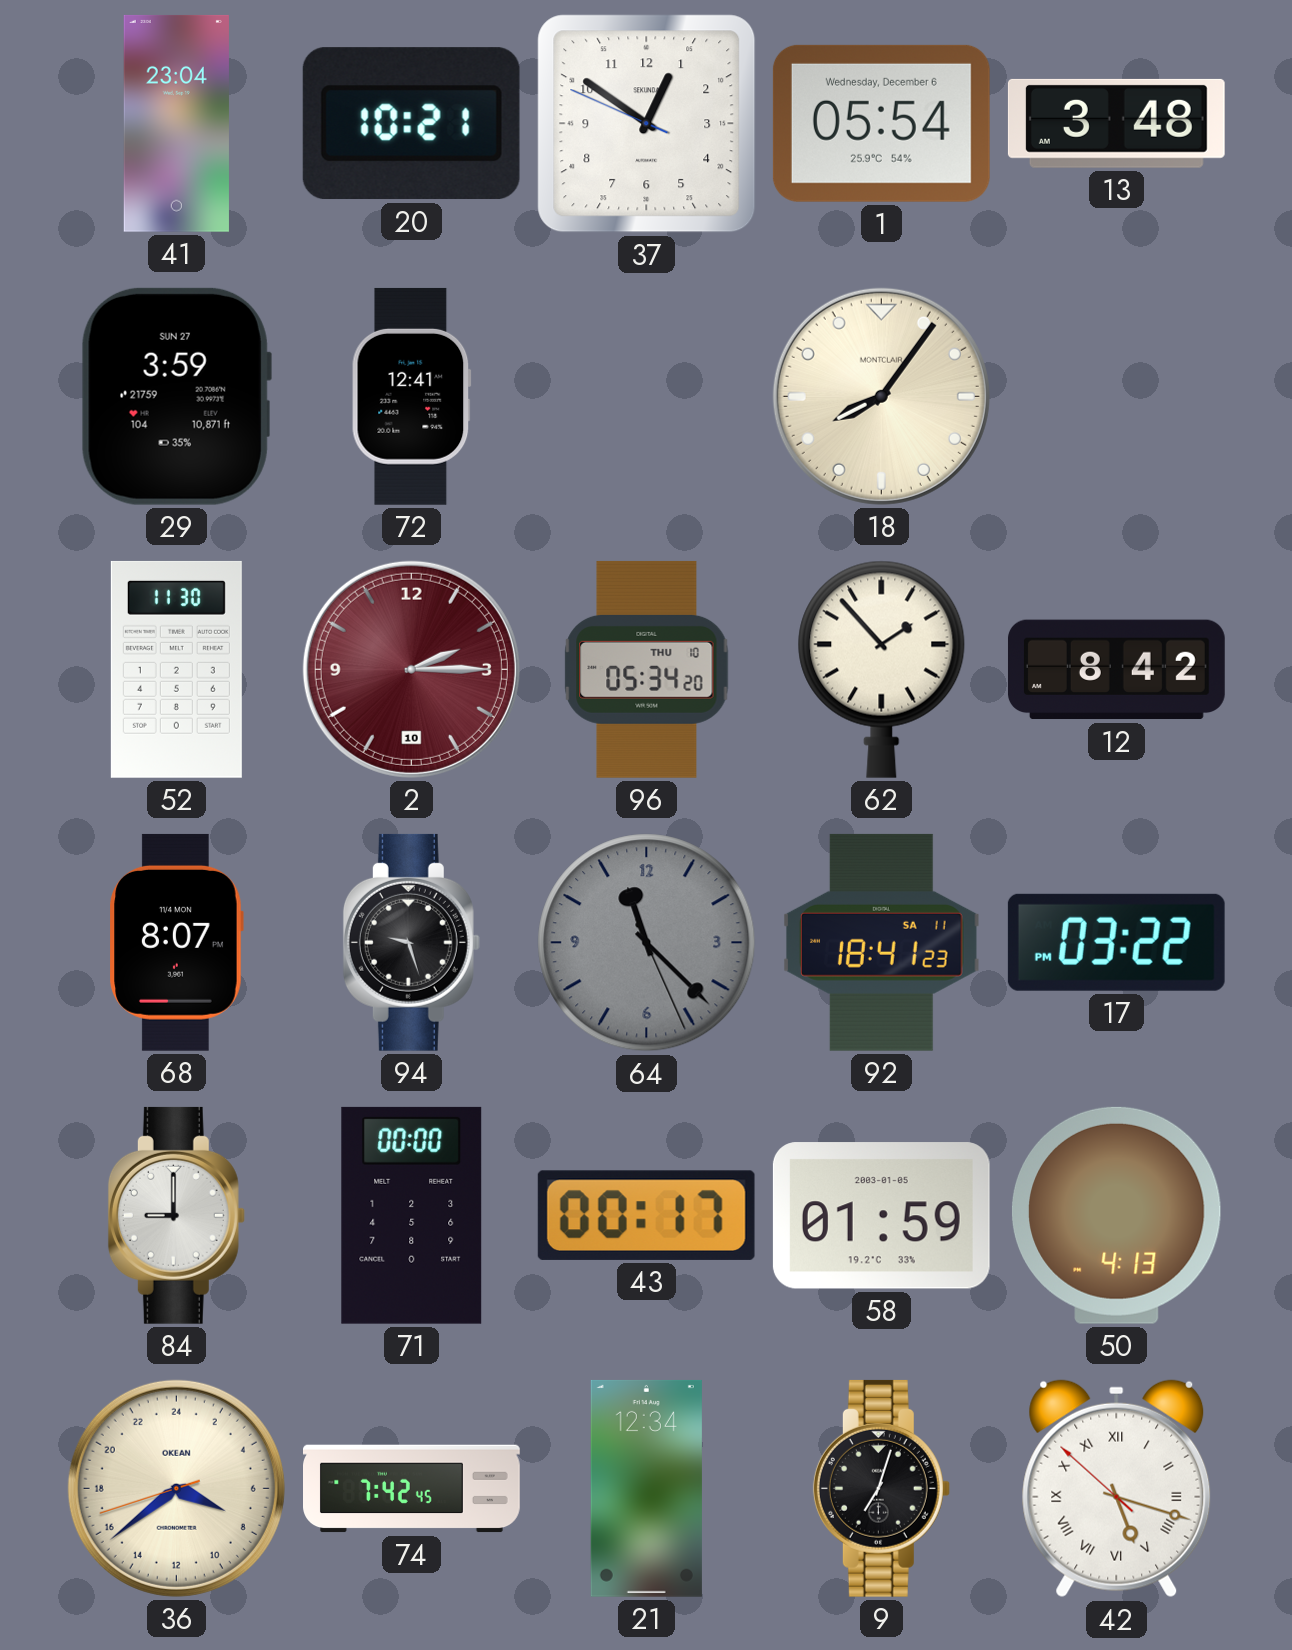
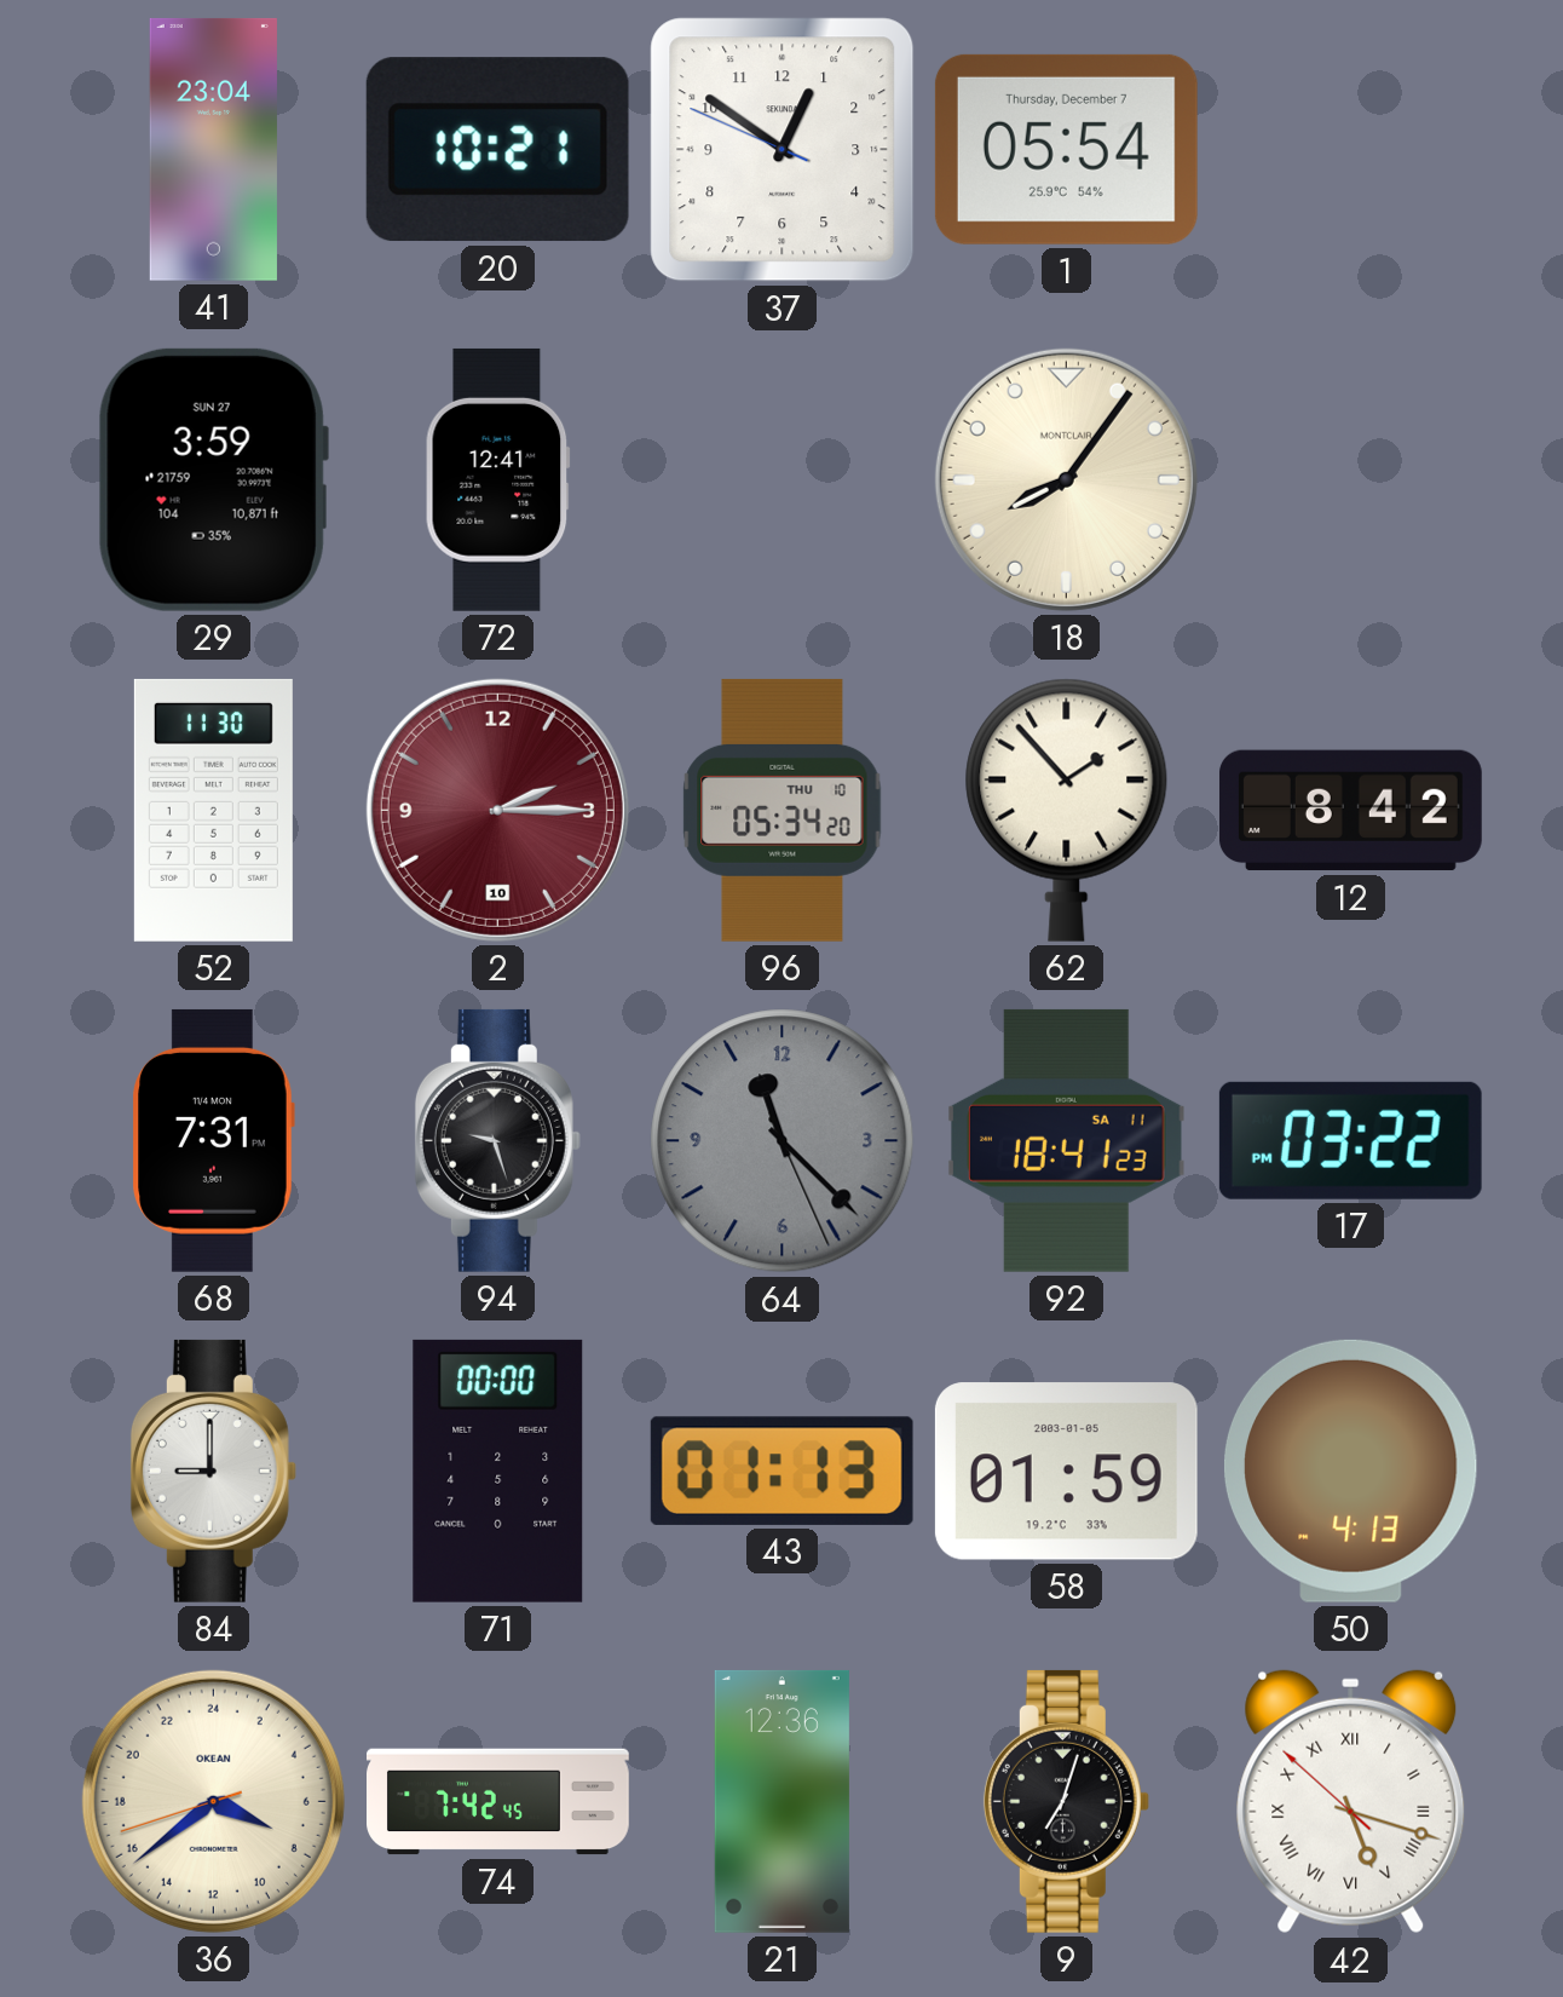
1 date: Wednesday, December 6 -> Thursday, December 7 (1066, 149)
13: 3:48 -> none (1116, 123)
68: 8:07 -> 7:31 (213, 1140)
43: 00:17 -> 01:13 (781, 1471)
21: 12:34 -> 12:36 (781, 1801)
